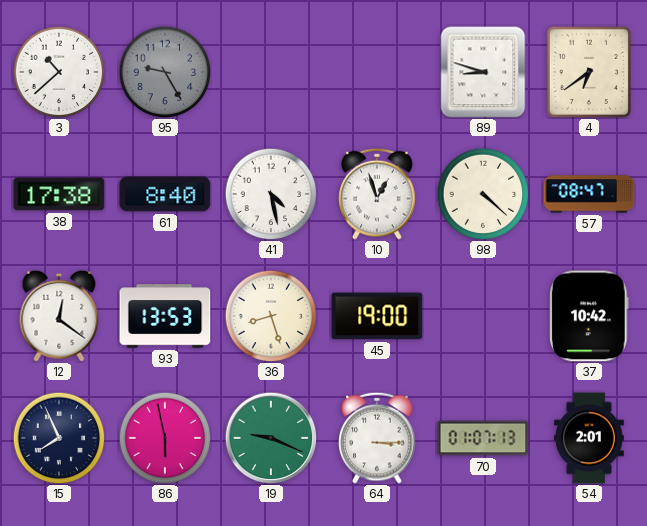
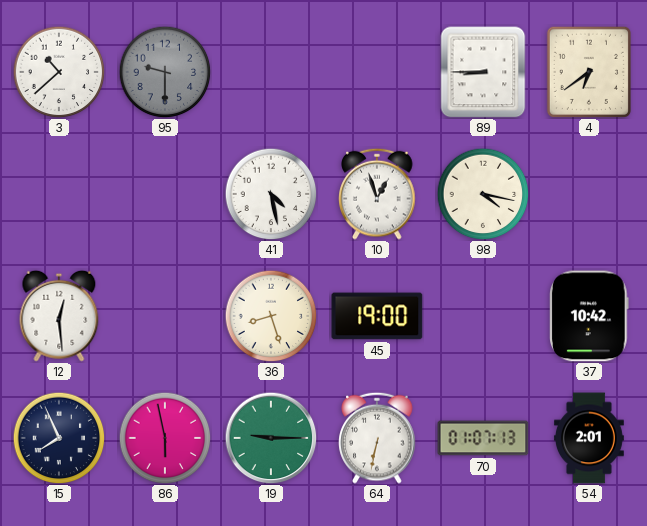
95: 9:25 -> 9:30 (165, 72)
89: 8:48 -> 8:45 (483, 72)
38: 17:38 -> none (59, 194)
61: 8:40 -> none (165, 194)
98: 4:22 -> 4:17 (483, 194)
57: 08:47 -> none (589, 194)
12: 12:21 -> 12:29 (59, 316)
93: 13:53 -> none (165, 316)
19: 9:19 -> 9:15 (271, 438)
64: 3:15 -> 6:32 (377, 438)
